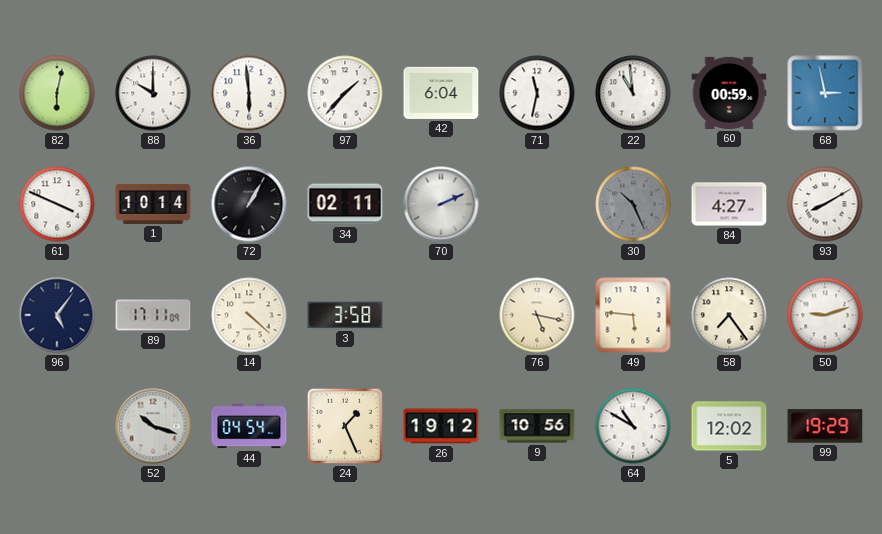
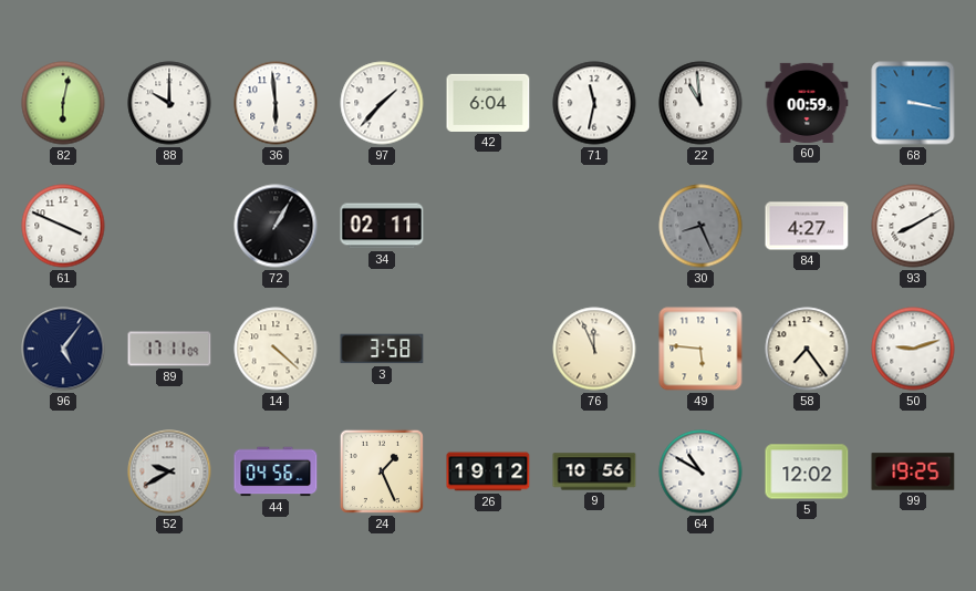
68: 2:58 -> 3:17 (913, 103)
1: 10:14 -> none (153, 204)
70: 2:11 -> none (441, 204)
30: 10:26 -> 8:26 (700, 226)
76: 5:17 -> 11:56 (594, 349)
52: 10:18 -> 9:40 (169, 471)
44: 04:54 -> 04:56 (276, 471)
99: 19:29 -> 19:25 (913, 471)
